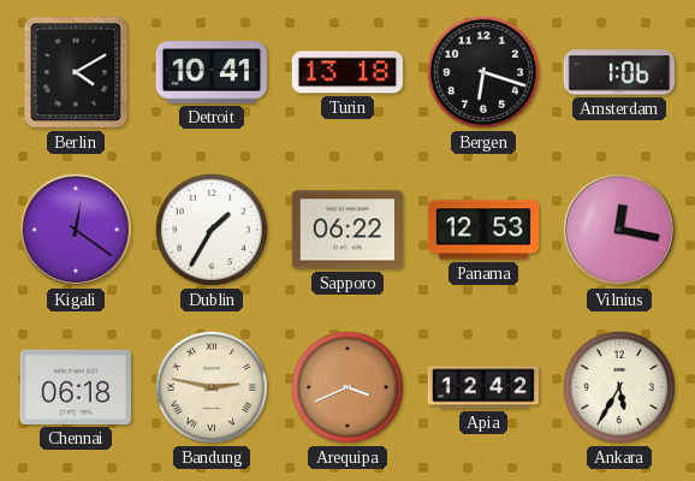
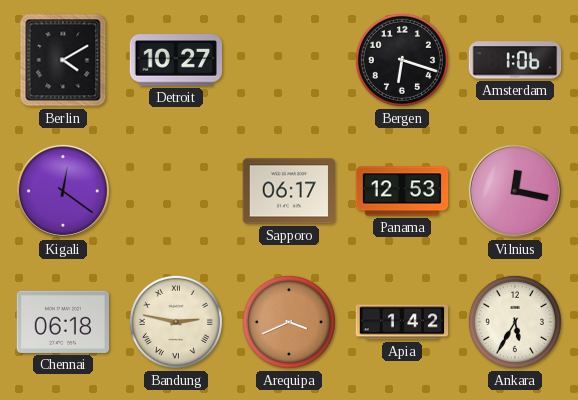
Detroit: 10:41 -> 10:27 (176, 60)
Turin: 13:18 -> none (348, 72)
Dublin: 1:35 -> none (212, 230)
Sapporo: 06:22 -> 06:17 (289, 191)
Apia: 12:42 -> 1:42 (402, 322)
